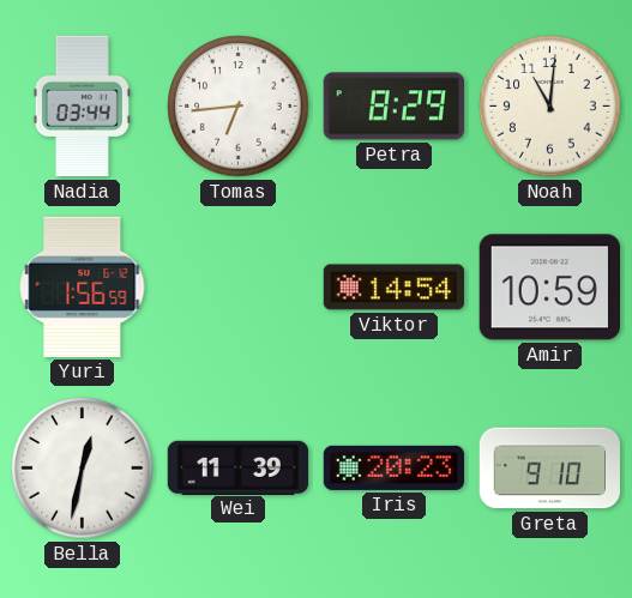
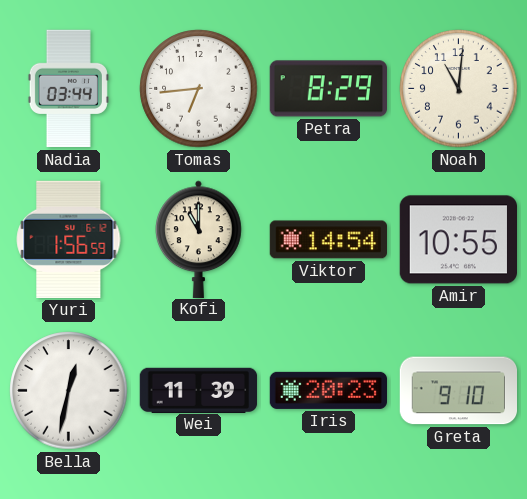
Kofi: none -> 11:00 (199, 239)
Amir: 10:59 -> 10:55 (458, 240)
